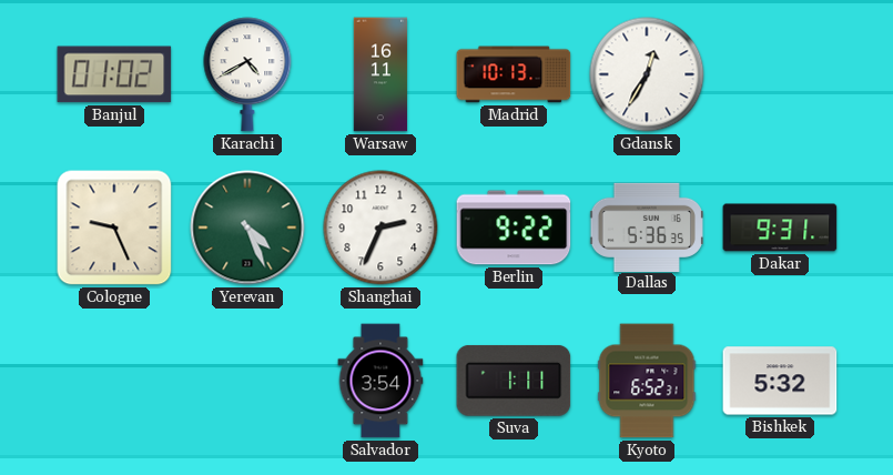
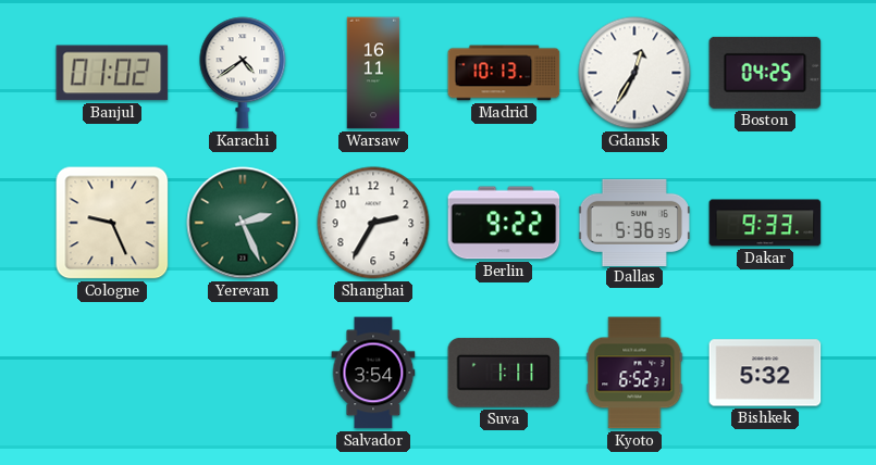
Karachi: 4:40 -> 4:39 (243, 73)
Boston: none -> 04:25 (765, 73)
Yerevan: 4:26 -> 2:26 (243, 223)
Shanghai: 2:34 -> 2:35 (373, 223)
Dakar: 9:31 -> 9:33 (765, 223)
